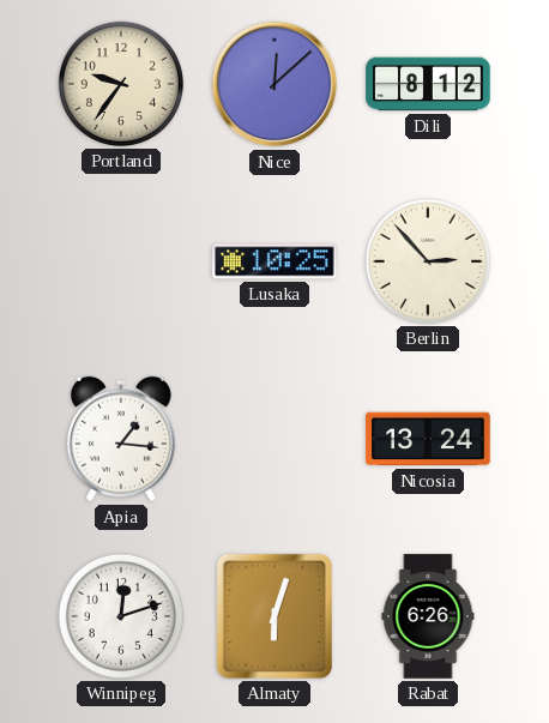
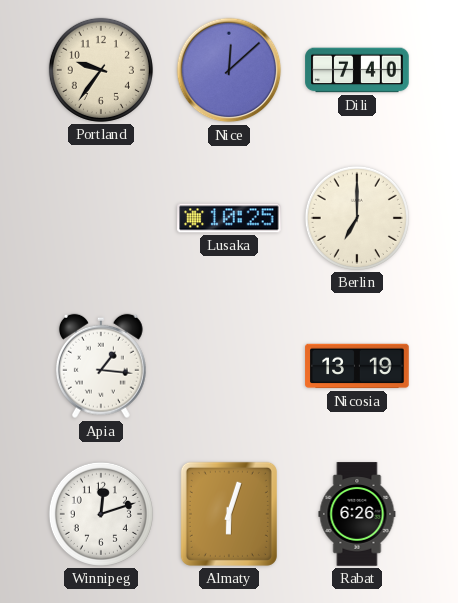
Dili: 8:12 -> 7:40 (357, 70)
Berlin: 2:53 -> 7:00 (357, 218)
Nicosia: 13:24 -> 13:19 (357, 366)
